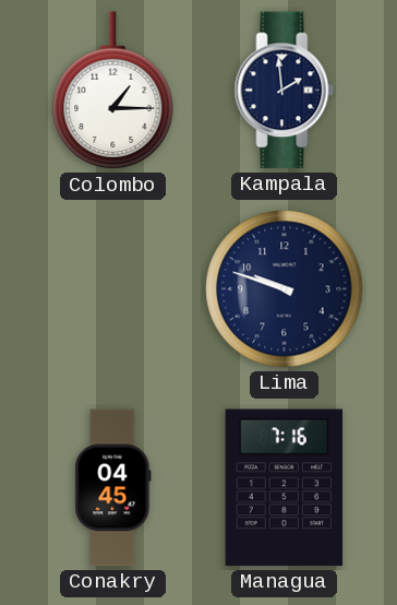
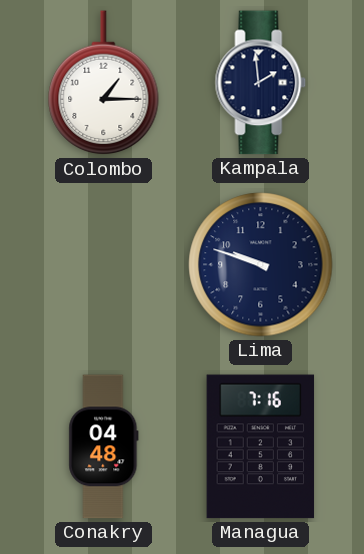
Conakry: 04:45 -> 04:48 (104, 447)
